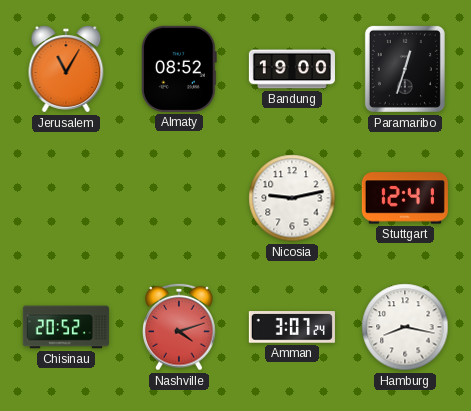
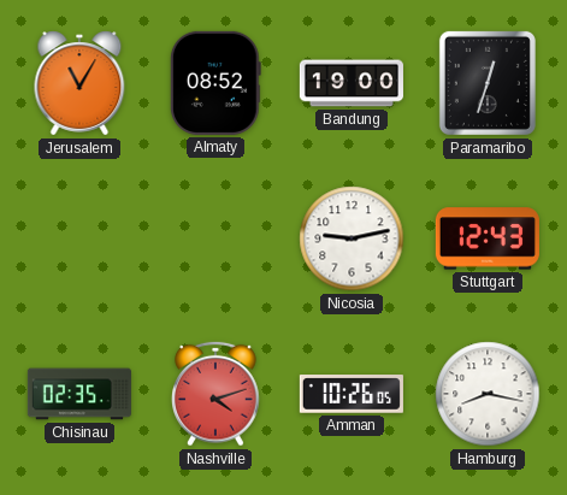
Stuttgart: 12:41 -> 12:43 (488, 238)
Chisinau: 20:52 -> 02:35 (79, 394)
Amman: 3:07 -> 10:26 (352, 394)
